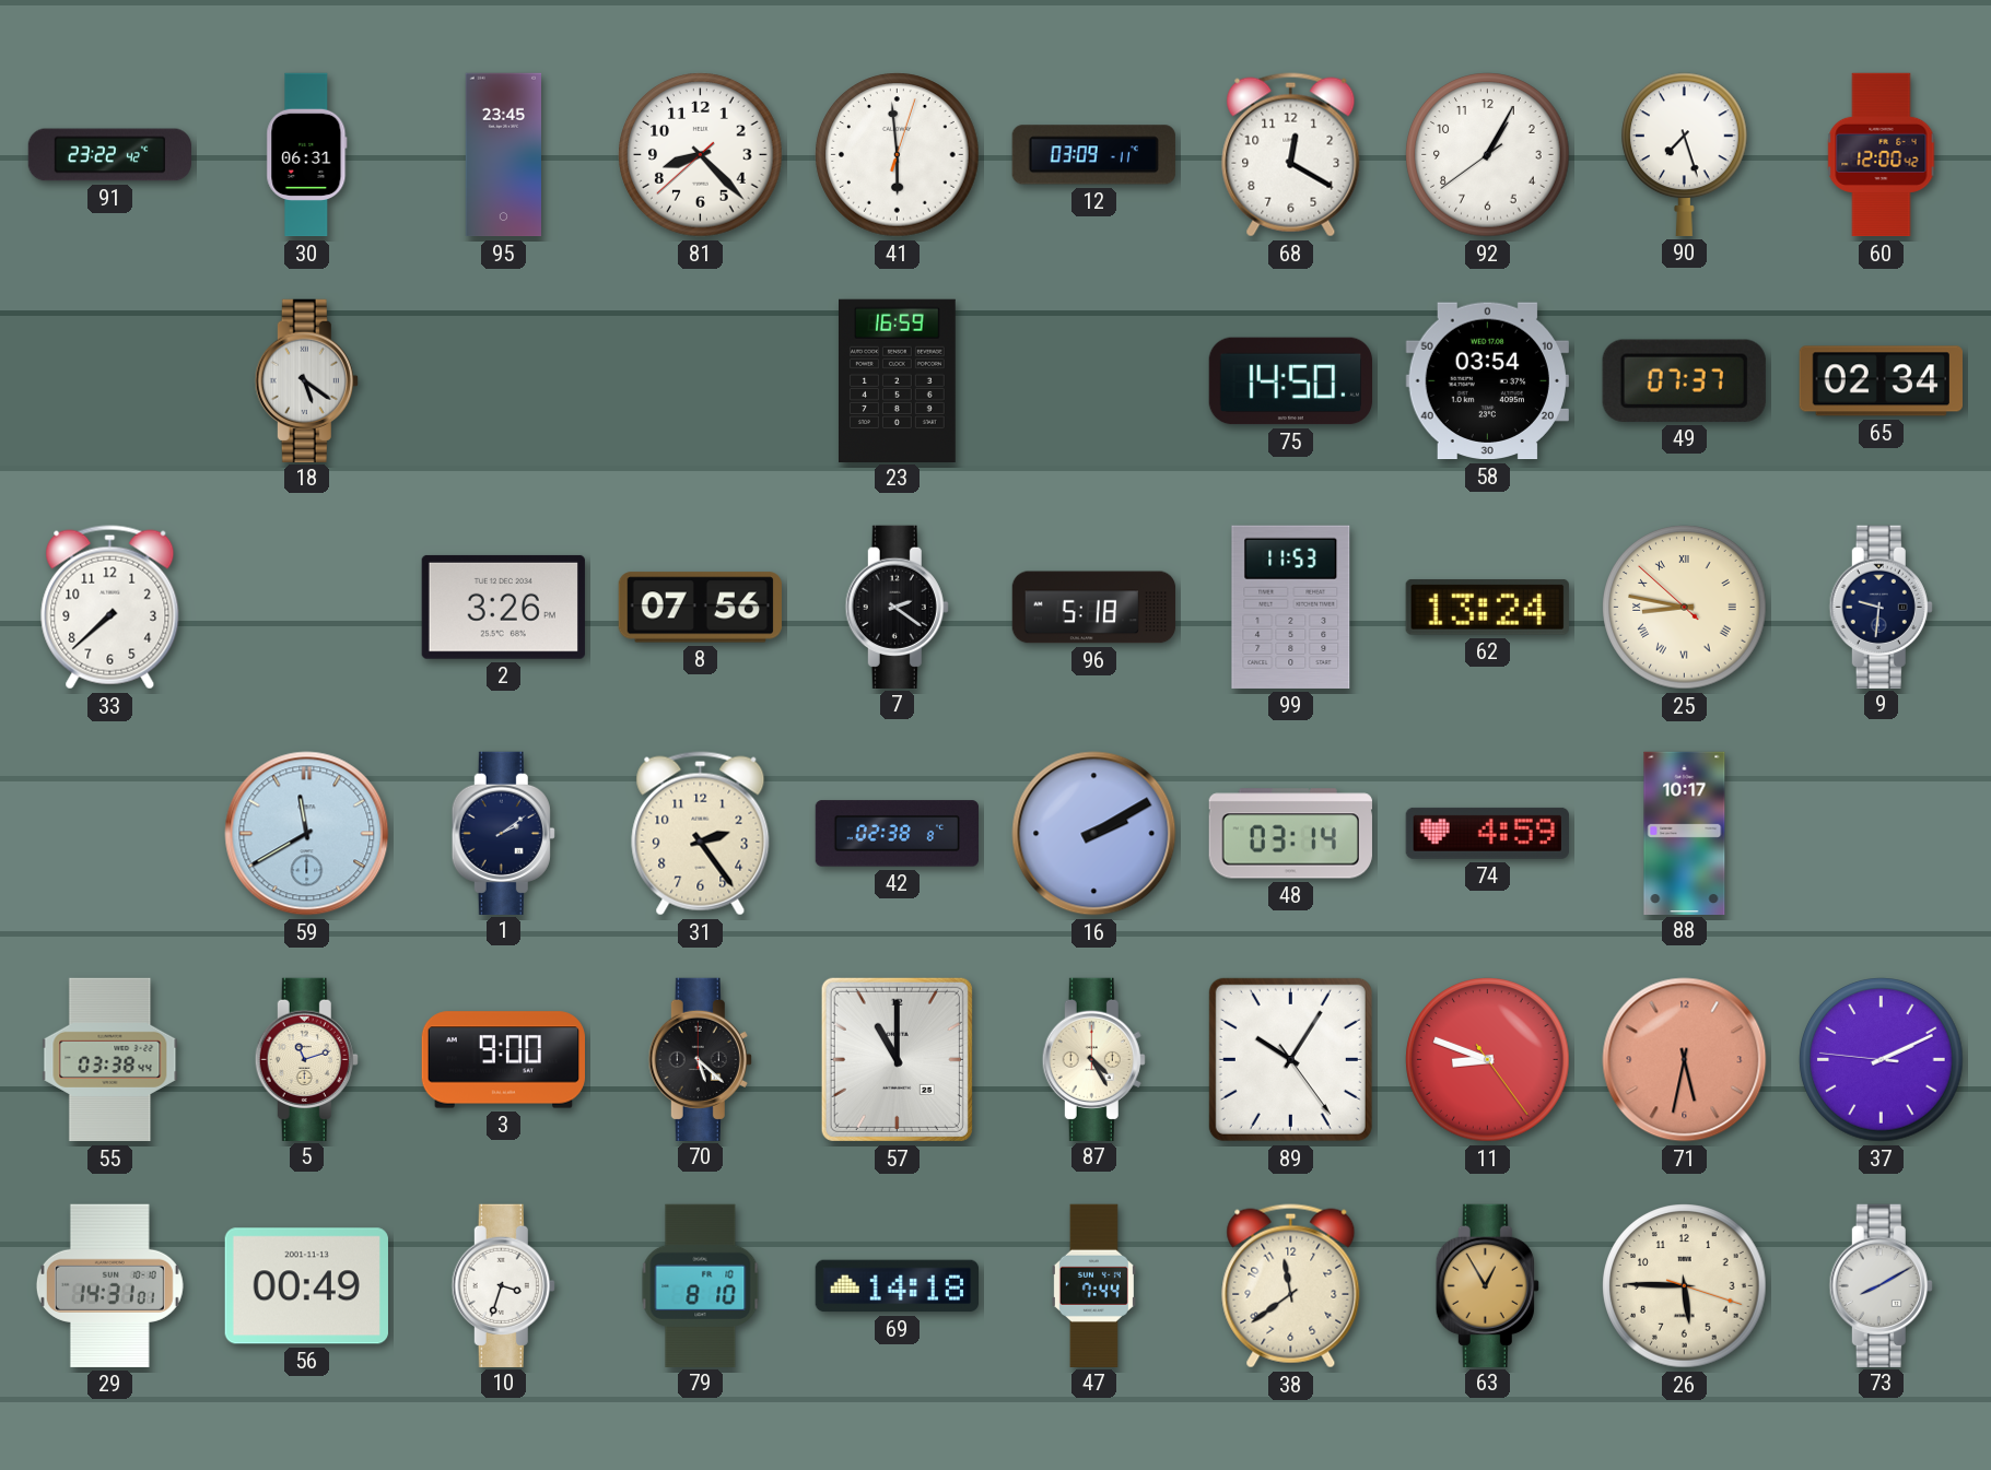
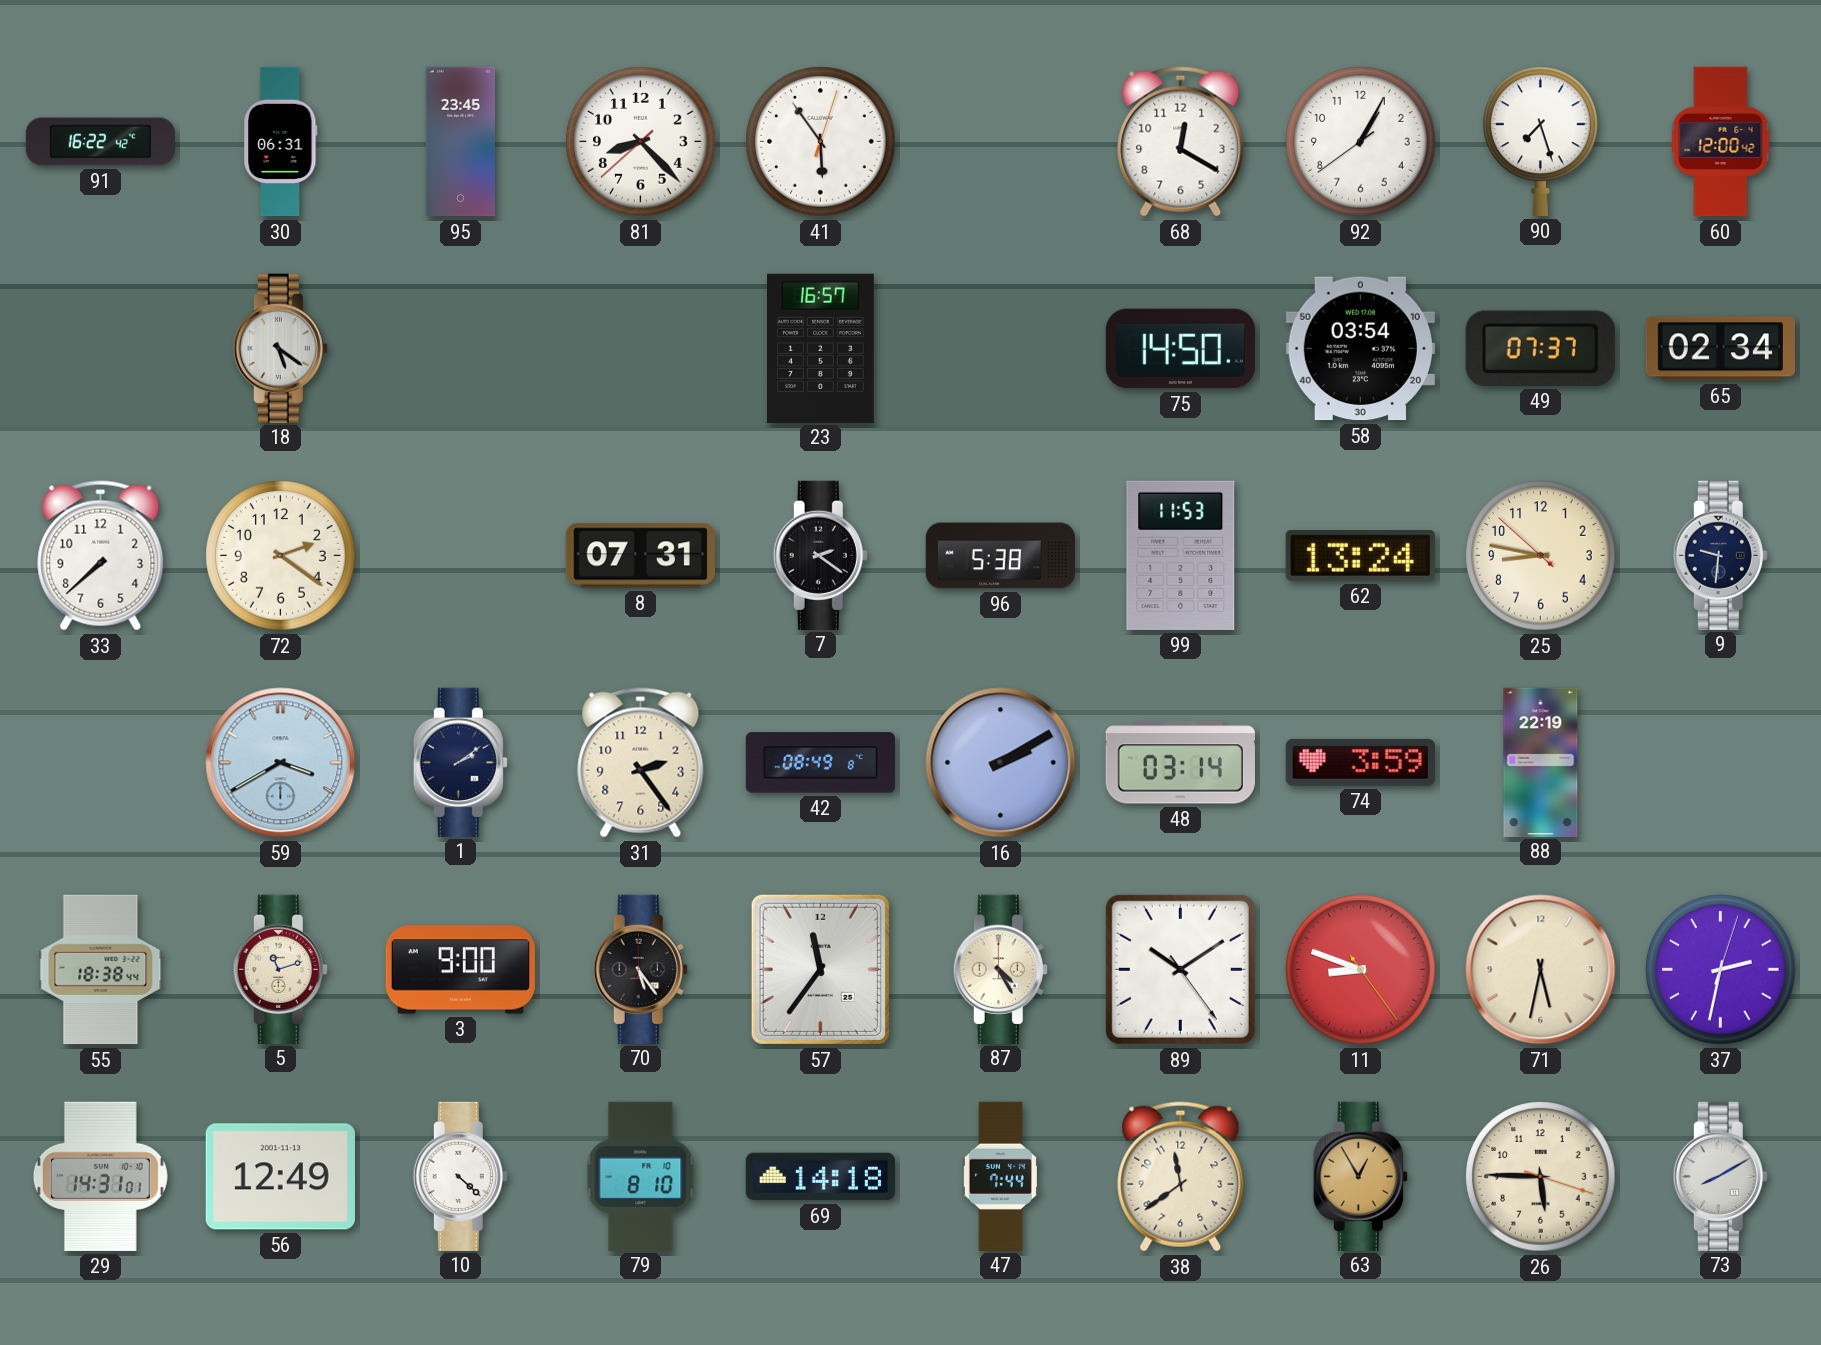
91: 23:22 -> 16:22 (101, 142)
41: 5:59 -> 5:54 (821, 142)
12: 03:09 -> none (1093, 155)
23: 16:59 -> 16:57 (821, 348)
72: none -> 2:21 (281, 556)
2: 3:26 -> none (503, 607)
8: 07:56 -> 07:31 (640, 556)
96: 5:18 -> 5:38 (1001, 556)
25 numerals: Roman -> Arabic (1541, 556)
59: 11:40 -> 3:40 (281, 763)
42: 02:38 -> 08:49 (820, 763)
74: 4:59 -> 3:59 (1360, 762)
88: 10:17 -> 22:19 (1541, 762)
55: 03:38 -> 18:38 (101, 970)
70: 5:22 -> 5:24 (640, 969)
57: 11:00 -> 11:36 (820, 969)
89: 10:05 -> 10:09 (1180, 969)
71 dial: salmon -> cream (1541, 970)
37: 2:10 -> 2:32 (1721, 970)
56: 00:49 -> 12:49 (280, 1177)
10: 3:33 -> 4:22 (460, 1176)
